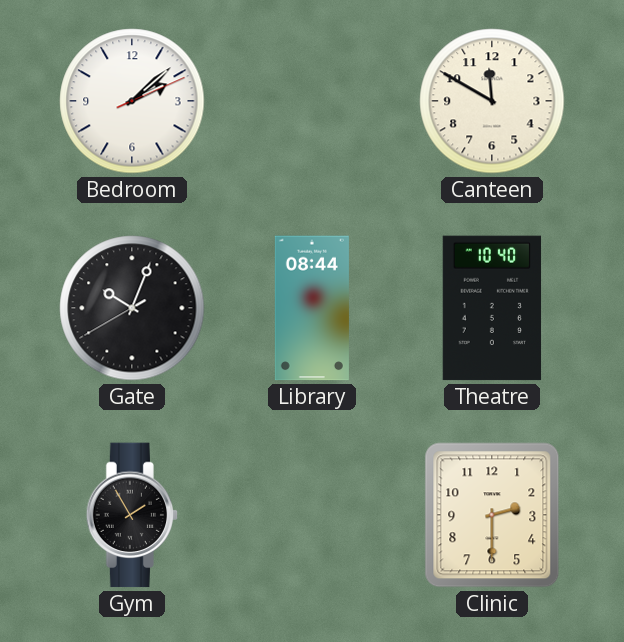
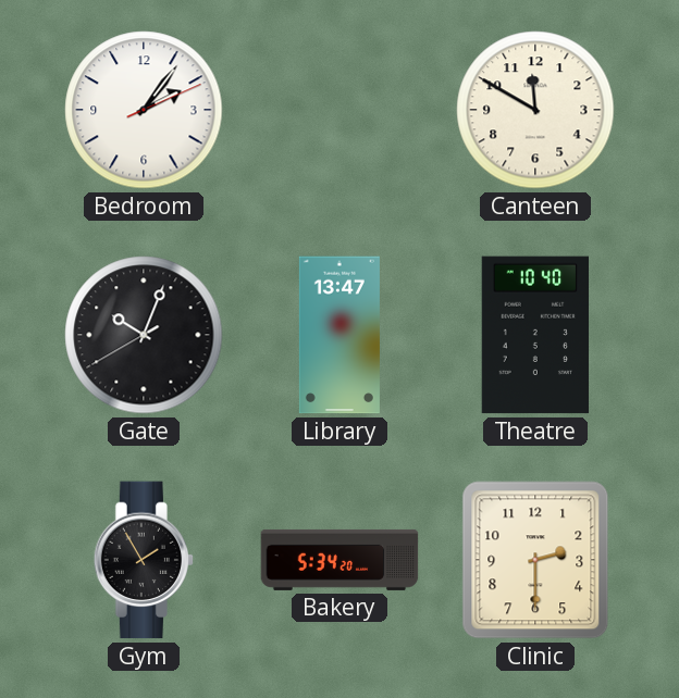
Bedroom: 2:08 -> 2:06 (144, 110)
Library: 08:44 -> 13:47 (339, 335)
Bakery: none -> 5:34 (339, 560)
